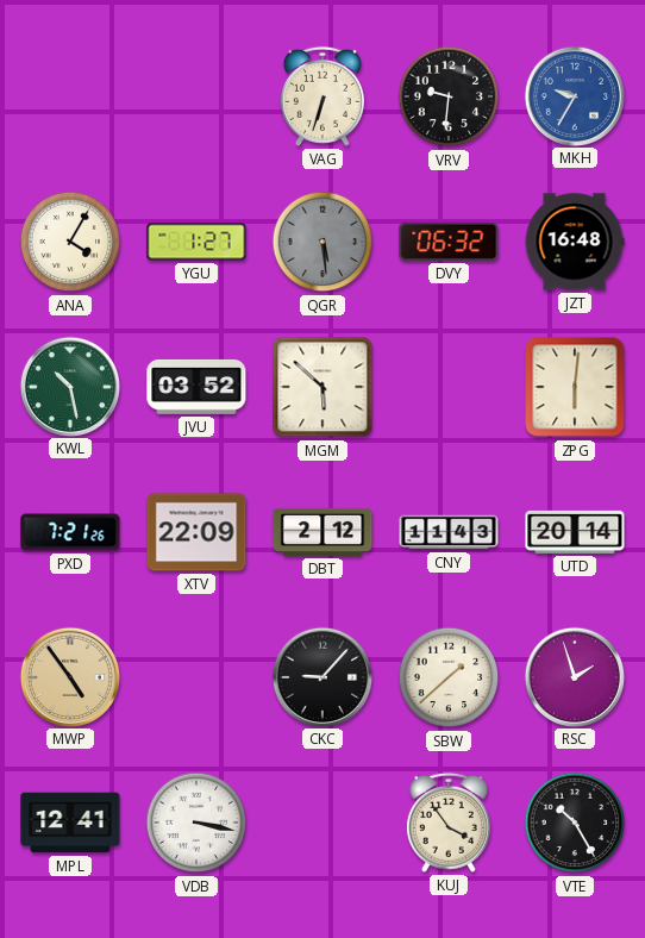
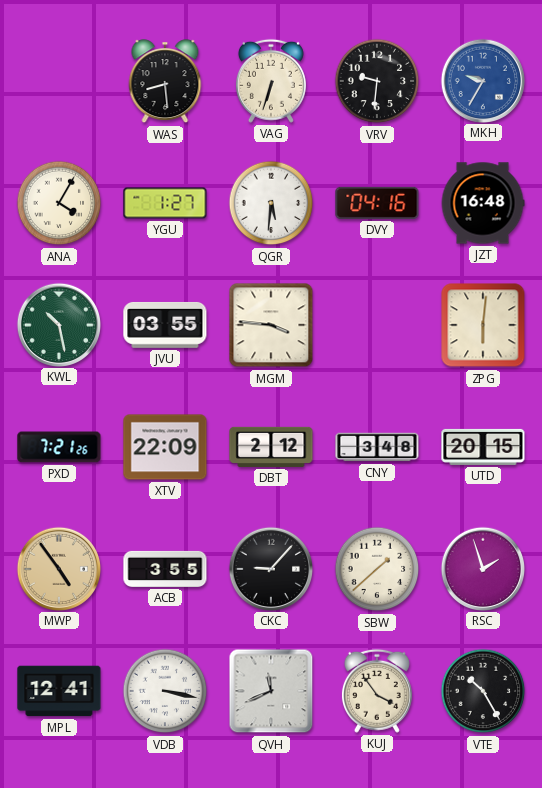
WAS: none -> 8:29 (165, 82)
QGR: 5:29 -> 5:31 (271, 203)
QGR dial: grey -> white (271, 203)
DVY: 06:32 -> 04:16 (377, 203)
JVU: 03:52 -> 03:55 (165, 325)
MGM: 5:52 -> 3:46 (271, 325)
CNY: 11:43 -> 3:48 (377, 447)
UTD: 20:14 -> 20:15 (483, 447)
ACB: none -> 3:55 (165, 569)
QVH: none -> 11:41 (271, 691)
